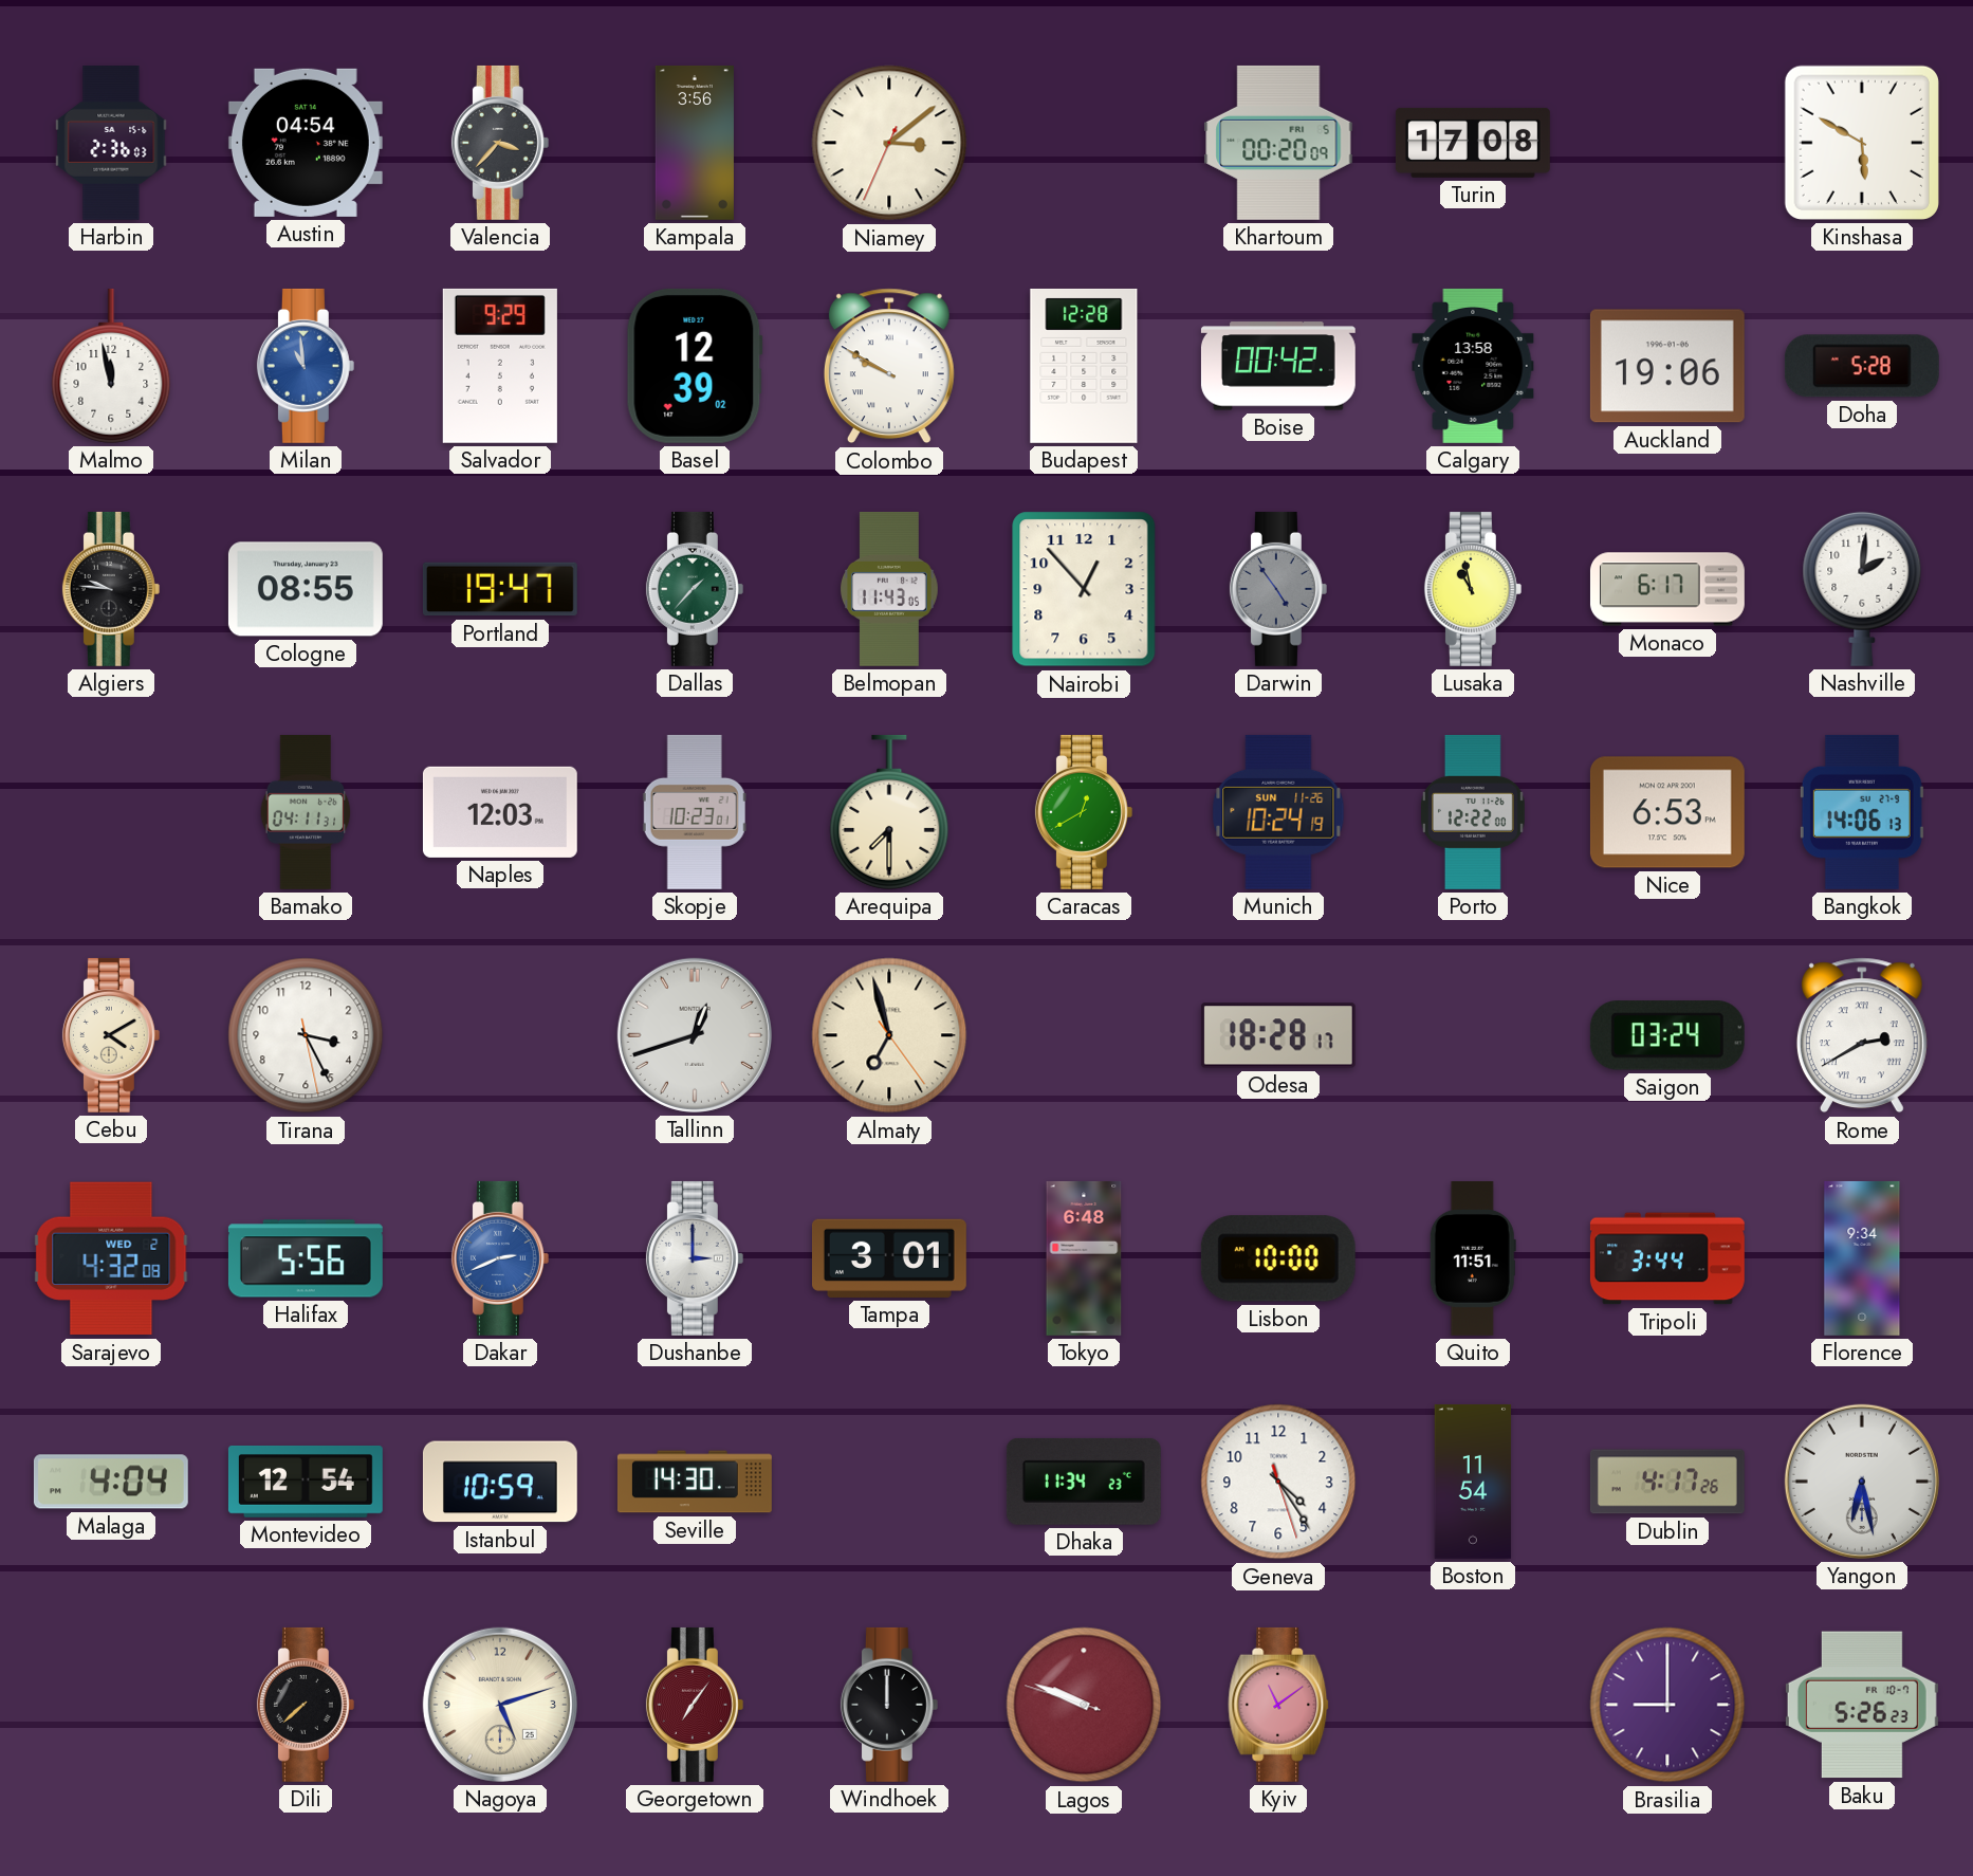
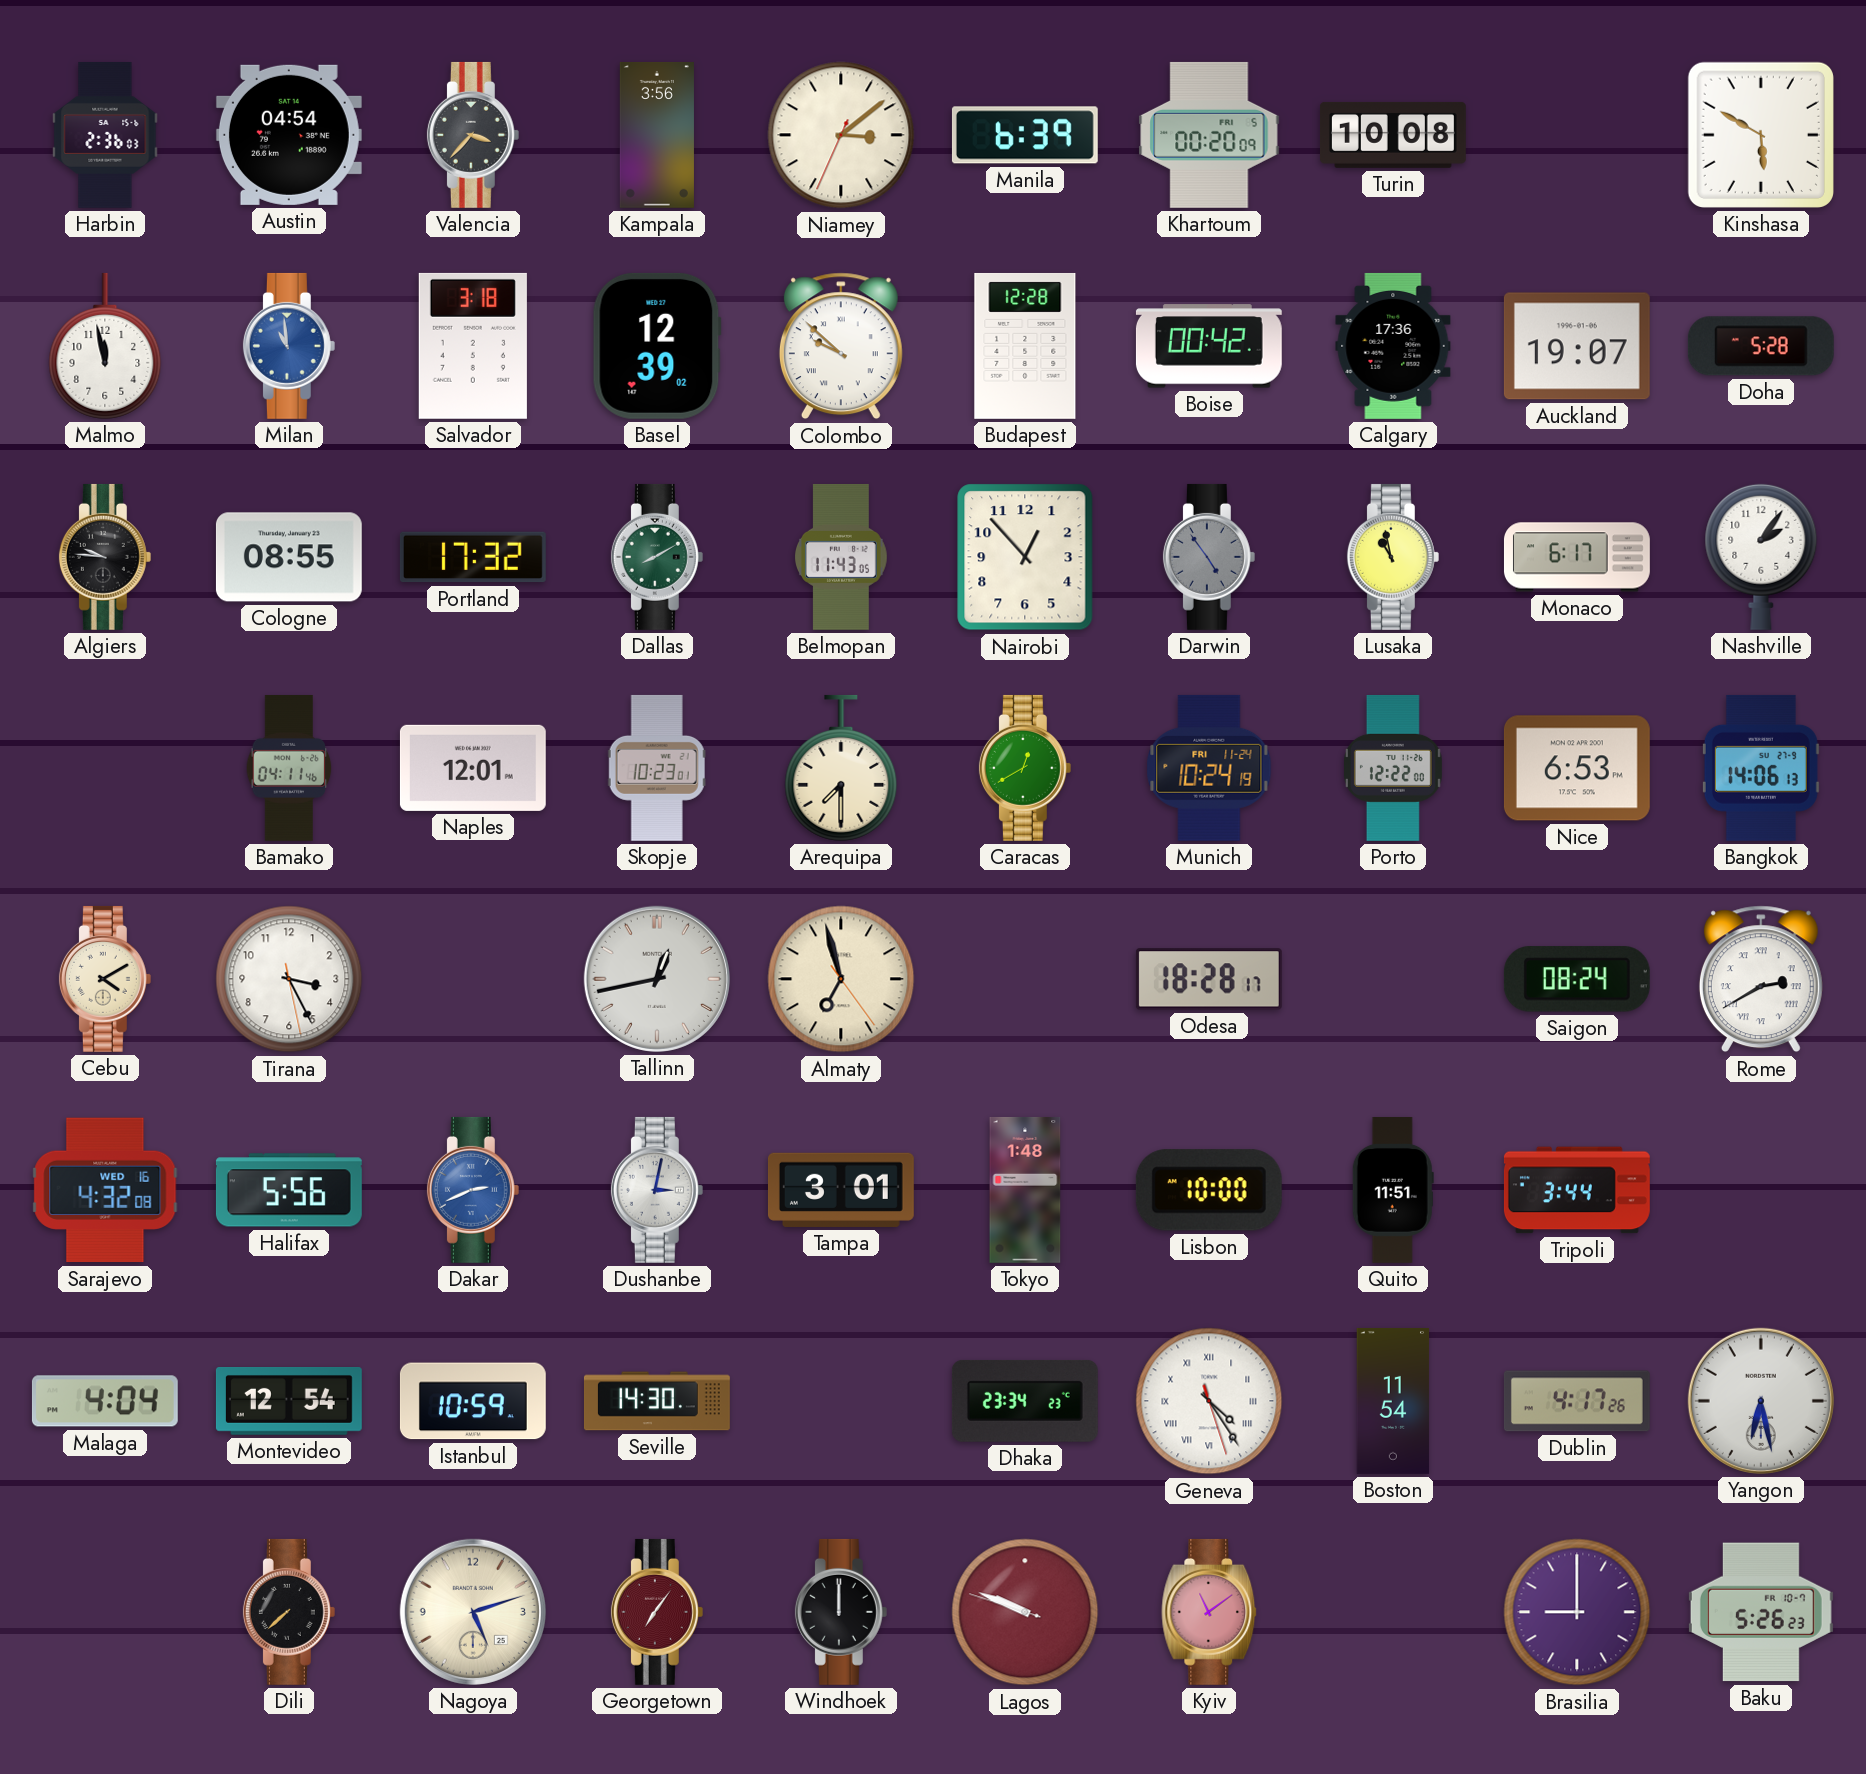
Manila: none -> 6:39 (1025, 135)
Turin: 17:08 -> 10:08 (1393, 135)
Salvador: 9:29 -> 3:18 (473, 346)
Colombo: 9:50 -> 9:52 (841, 346)
Calgary: 13:58 -> 17:36 (1393, 346)
Auckland: 19:06 -> 19:07 (1577, 346)
Portland: 19:47 -> 17:32 (473, 557)
Dallas: 1:37 -> 8:10 (657, 557)
Nashville: 2:01 -> 2:06 (1761, 557)
Bamako: 04:11:31 -> 04:11:46 (289, 768)
Naples: 12:03 -> 12:01 (473, 768)
Munich date: SUN 11-26 -> FRI 11-24 (1209, 768)
Tallinn: 12:42 -> 12:43 (657, 979)
Saigon: 03:24 -> 08:24 (1577, 979)
Sarajevo date: WED 2 -> WED 16 (105, 1190)
Dushanbe: 3:00 -> 3:02 (657, 1190)
Tokyo: 6:48 -> 1:48 (1025, 1190)
Florence: 9:34 -> none (1862, 1258)
Dhaka: 11:34 -> 23:34 (1025, 1401)
Geneva numerals: Arabic -> Roman (1209, 1401)
